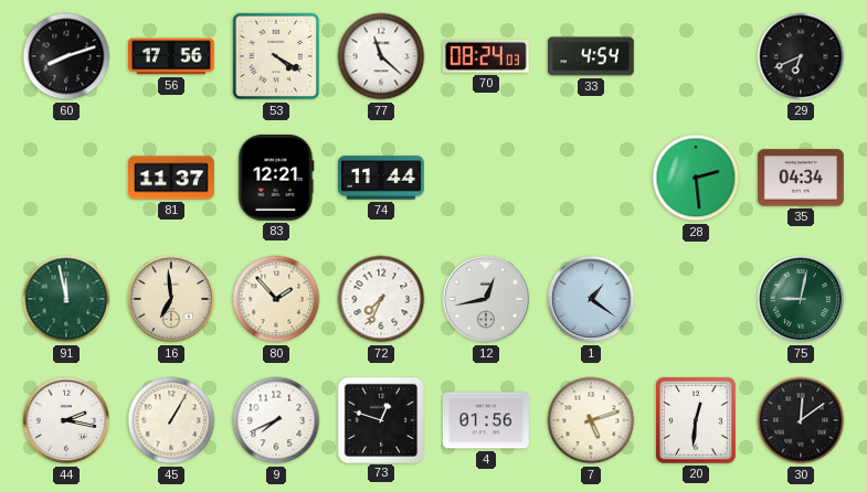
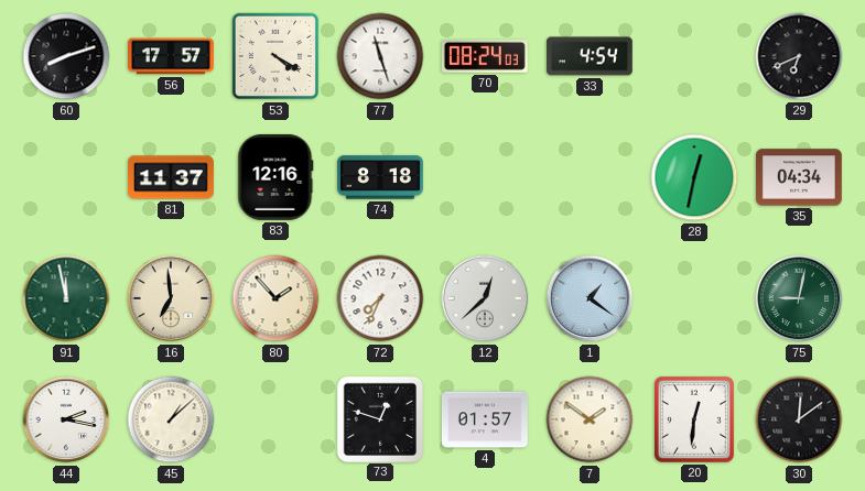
56: 17:56 -> 17:57 (172, 56)
77: 11:22 -> 11:27 (380, 56)
83: 12:21 -> 12:16 (275, 177)
74: 11:44 -> 8:18 (381, 177)
28: 2:29 -> 12:32 (694, 177)
12: 12:43 -> 12:38 (485, 298)
45: 1:05 -> 1:08 (171, 419)
9: 7:41 -> none (276, 420)
4: 01:56 -> 01:57 (485, 419)
7: 5:12 -> 1:51 (590, 419)
